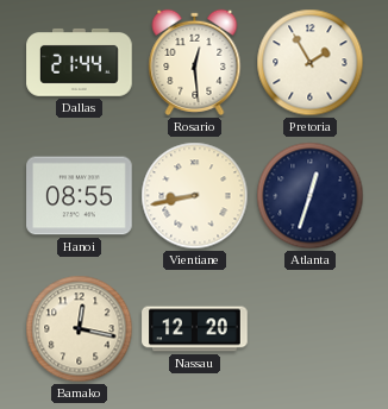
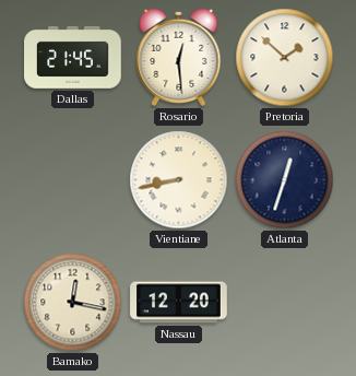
Dallas: 21:44 -> 21:45 (73, 58)
Pretoria: 1:55 -> 1:52 (285, 58)
Hanoi: 08:55 -> none (80, 196)
